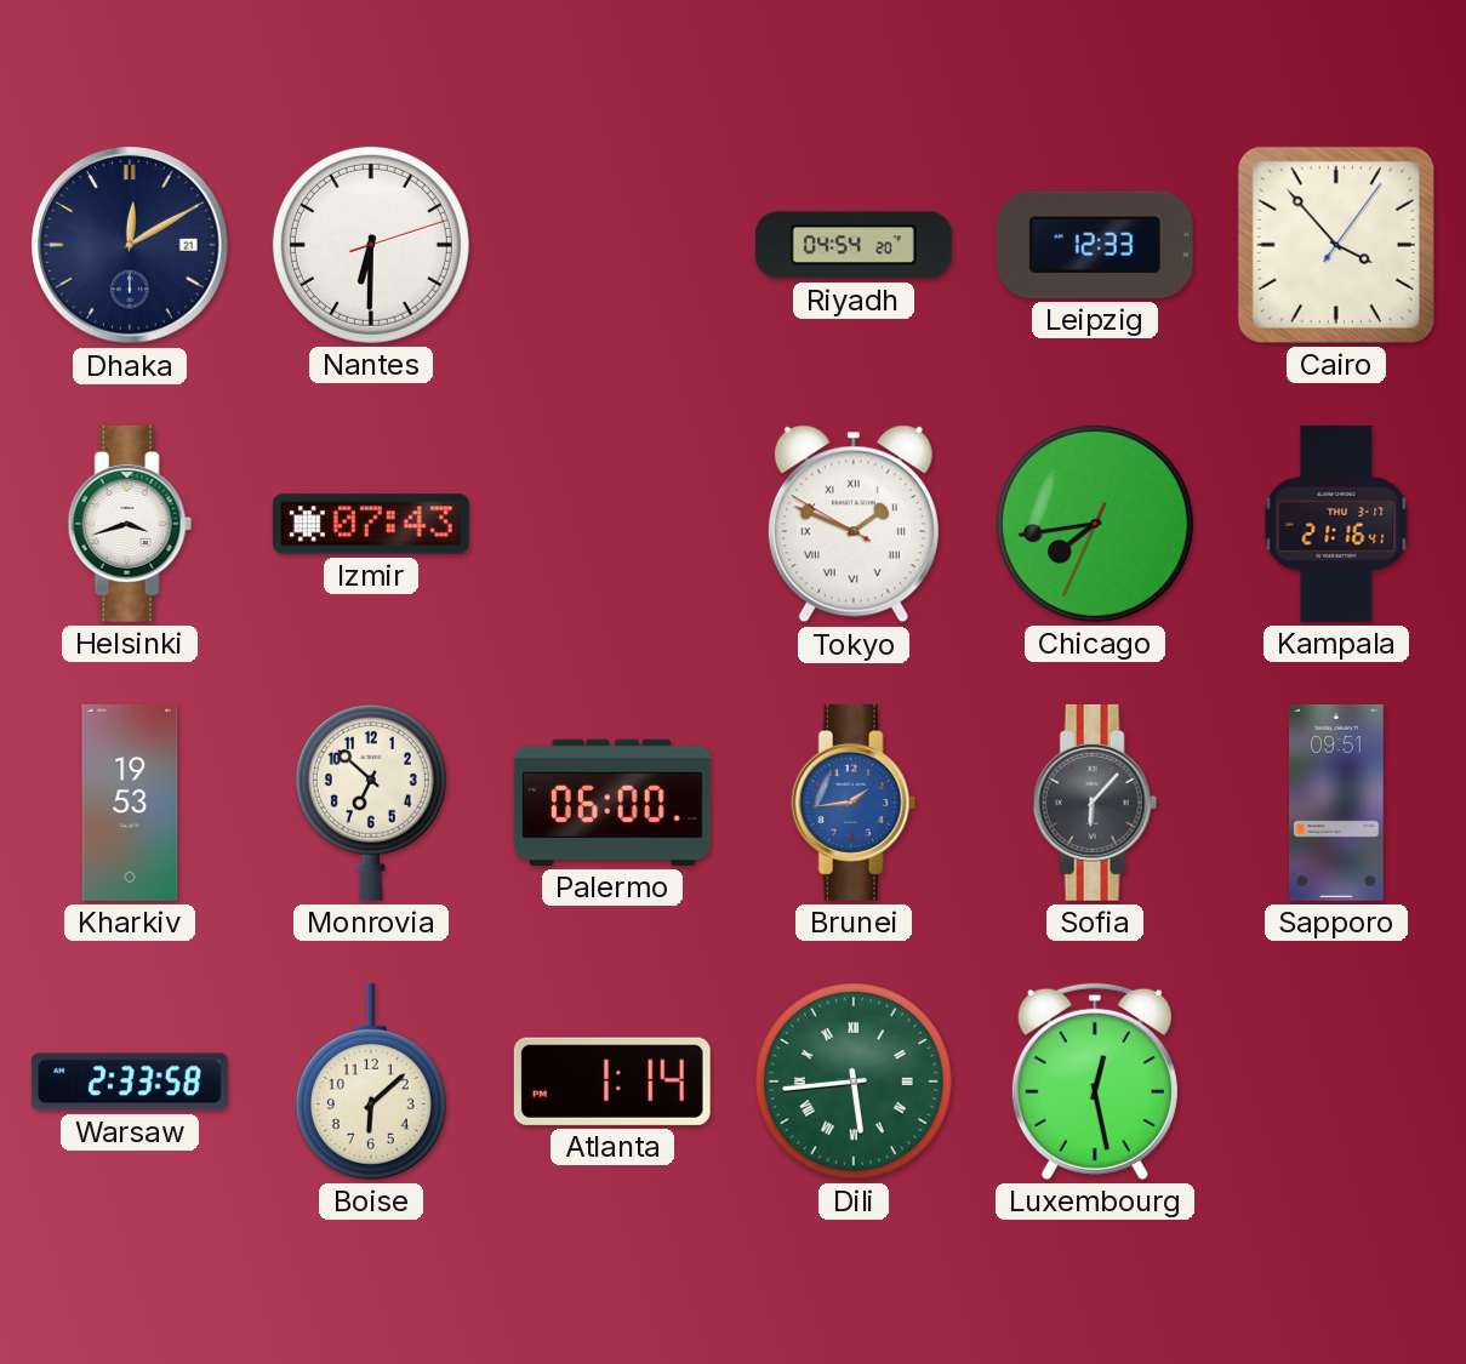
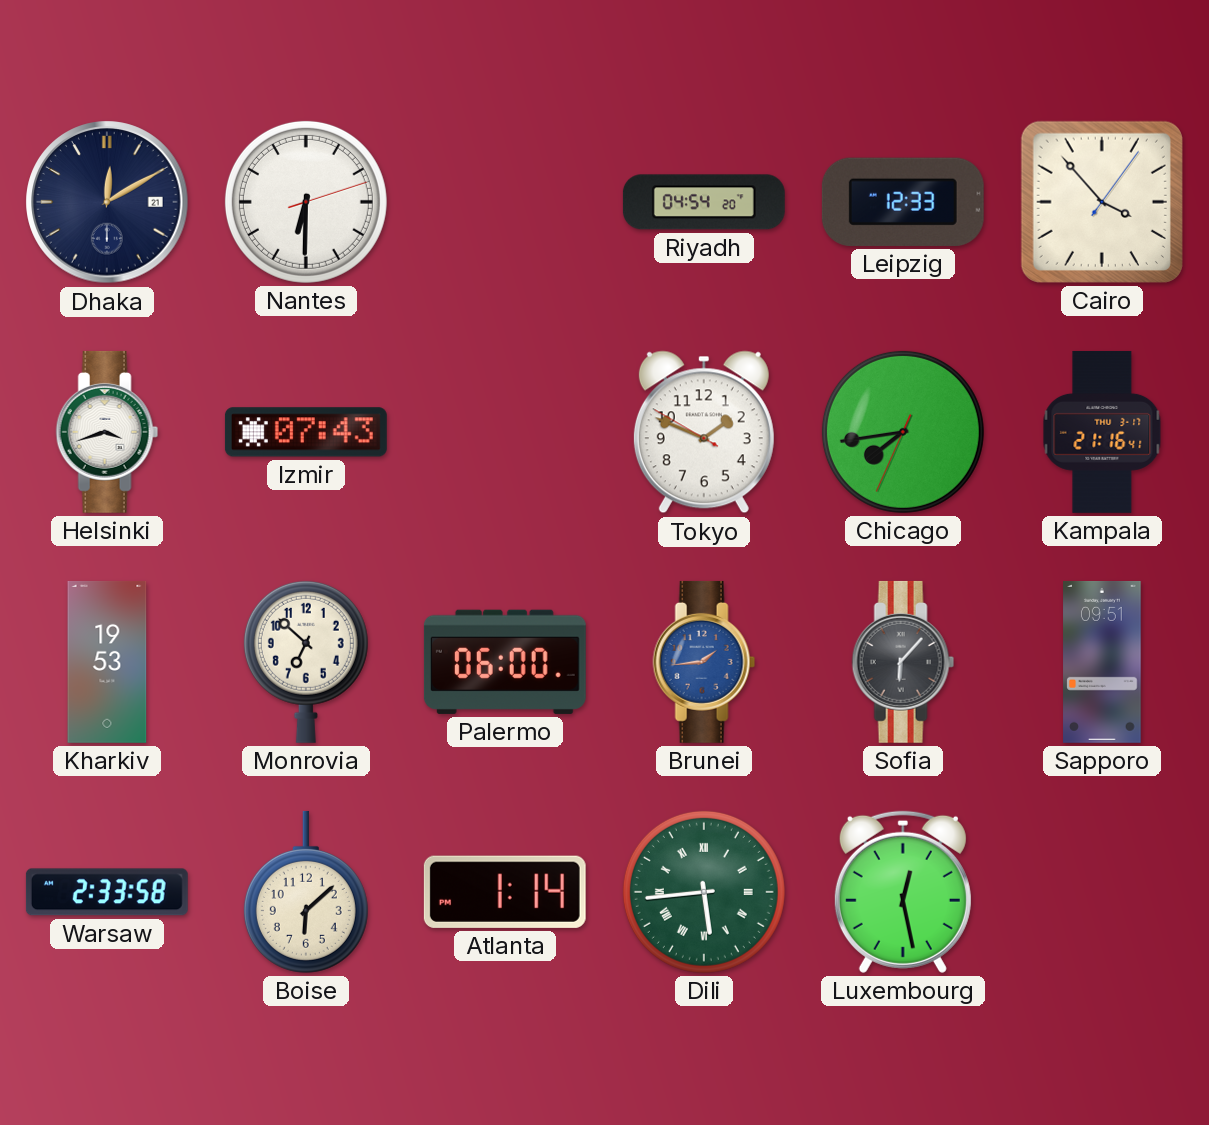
Tokyo numerals: Roman -> Arabic (704, 432)
